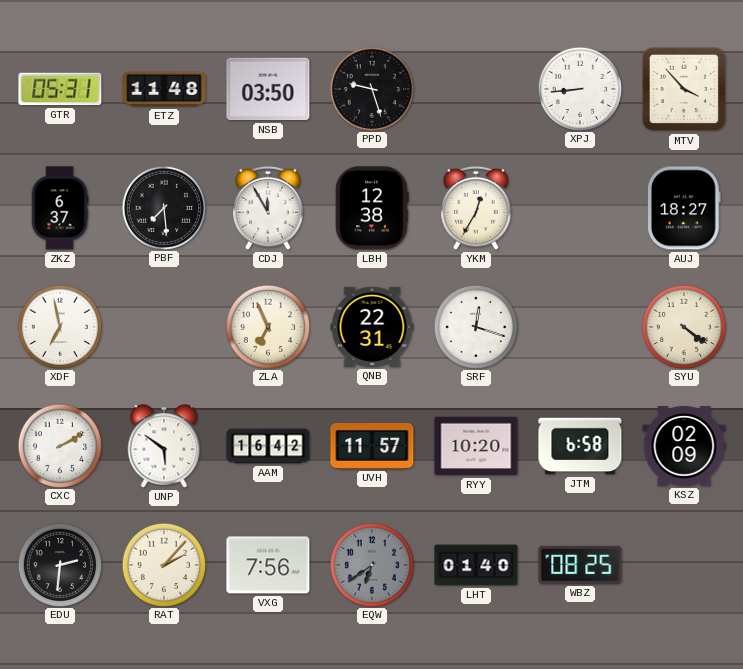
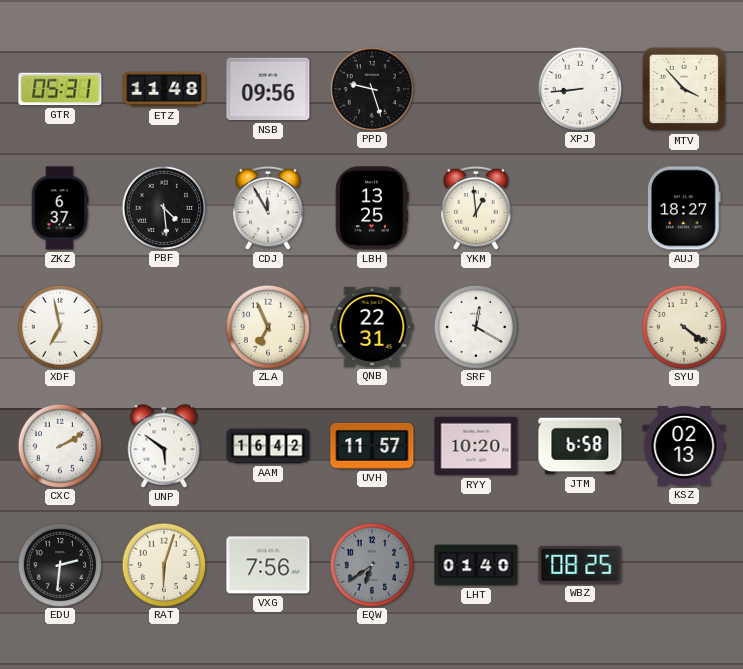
NSB: 03:50 -> 09:56 (268, 89)
PBF: 7:29 -> 4:29 (163, 207)
LBH: 12:38 -> 13:25 (372, 208)
YKM: 12:35 -> 12:59 (477, 208)
SRF: 12:18 -> 12:20 (475, 326)
KSZ: 02:09 -> 02:13 (684, 447)
RAT: 2:07 -> 6:03 (163, 564)
